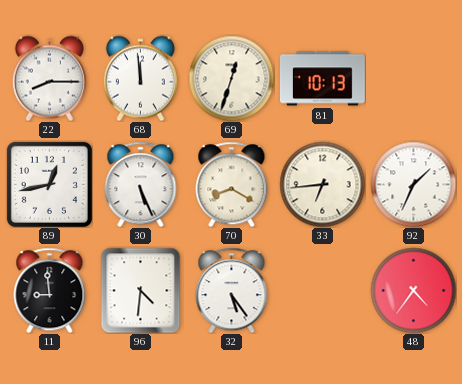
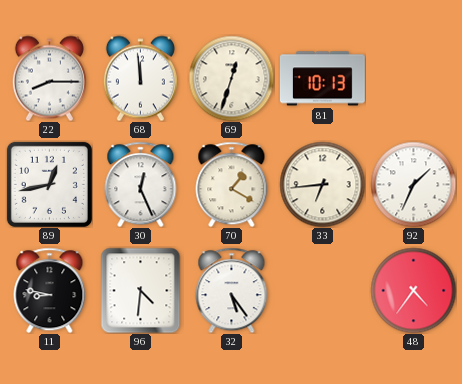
30: 5:26 -> 12:26 (141, 184)
70: 8:20 -> 1:20 (232, 184)
11: 8:59 -> 8:47 (50, 290)
